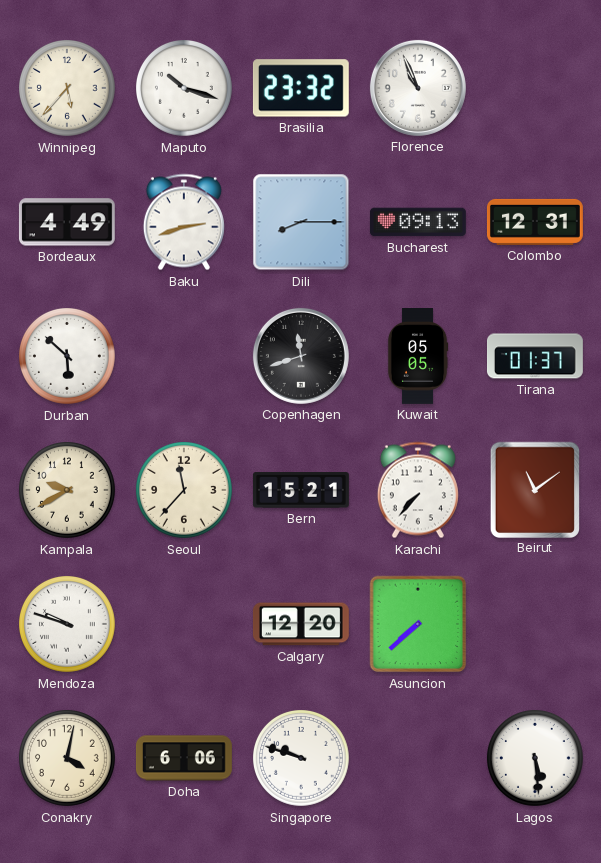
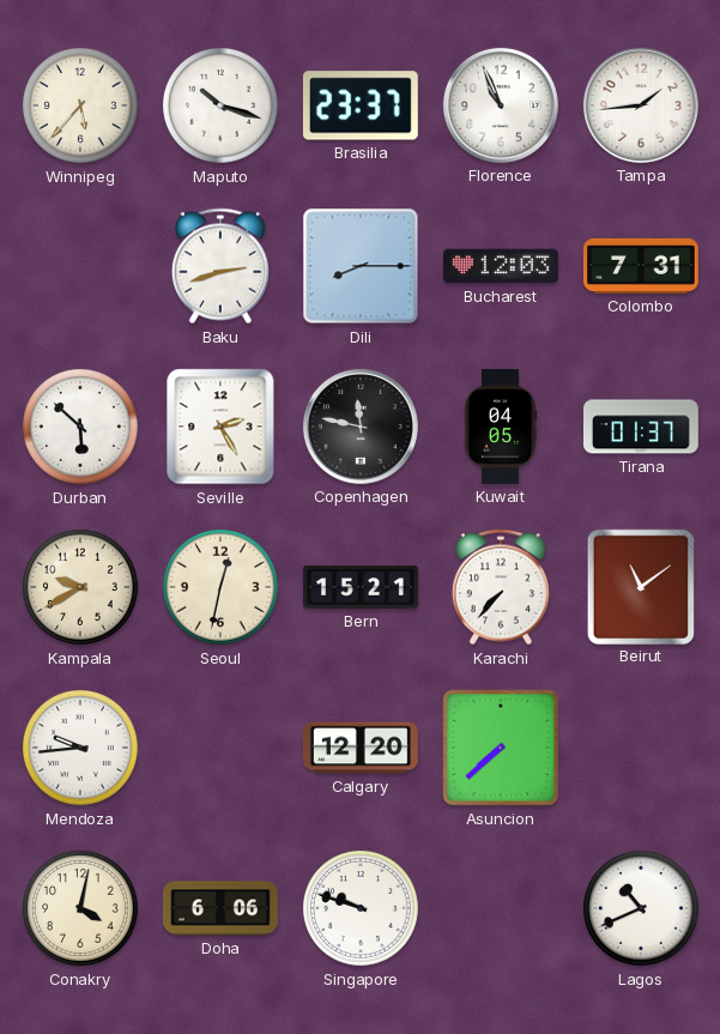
Brasilia: 23:32 -> 23:37 (361, 105)
Tampa: none -> 1:44 (641, 105)
Bordeaux: 4:49 -> none (67, 222)
Bucharest: 09:13 -> 12:03 (501, 266)
Colombo: 12:31 -> 7:31 (641, 266)
Seville: none -> 2:25 (220, 427)
Copenhagen: 11:42 -> 11:47 (361, 427)
Kuwait: 05:05 -> 04:05 (501, 428)
Seoul: 11:37 -> 12:32 (222, 588)
Mendoza: 9:48 -> 9:44 (81, 749)
Lagos: 5:29 -> 10:41 (642, 909)
